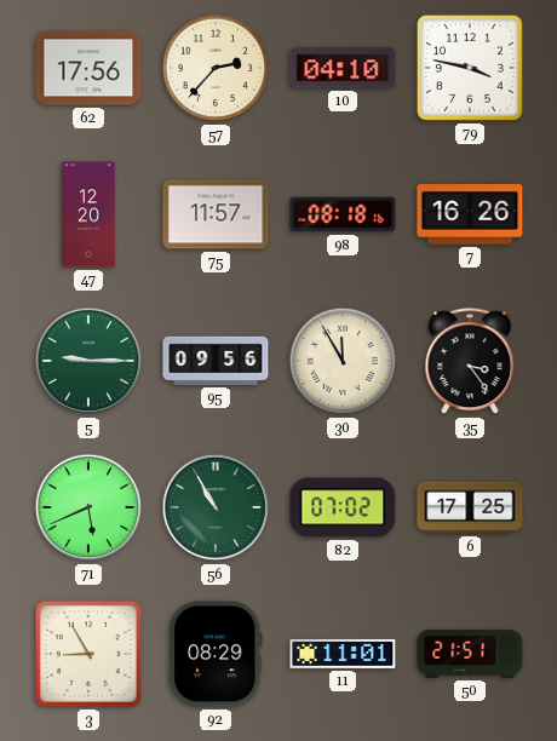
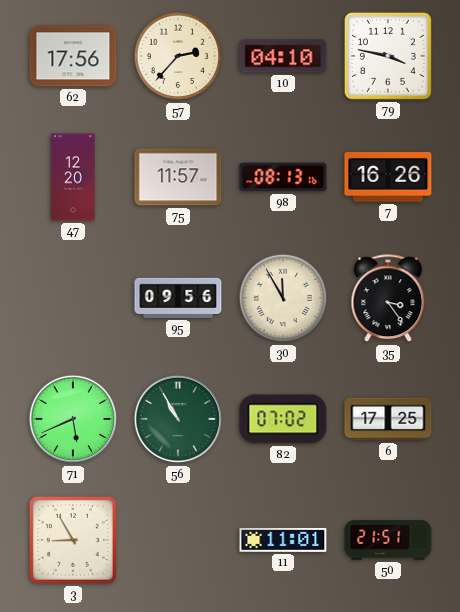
98: 08:18 -> 08:13 (283, 177)
5: 9:15 -> none (88, 361)
92: 08:29 -> none (216, 654)
